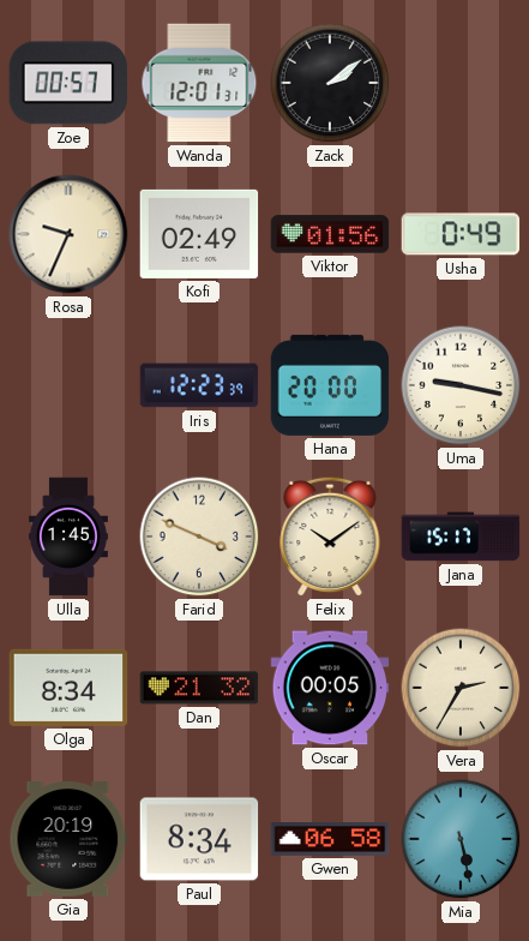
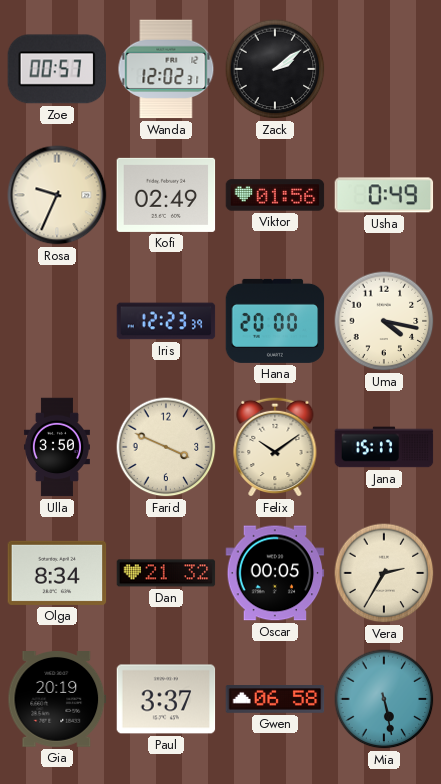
Wanda: 12:01 -> 12:02 (166, 69)
Uma: 9:17 -> 4:17 (384, 321)
Ulla: 1:45 -> 3:50 (57, 447)
Paul: 8:34 -> 3:37 (166, 699)
